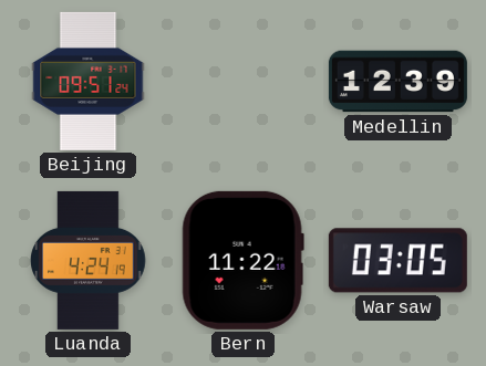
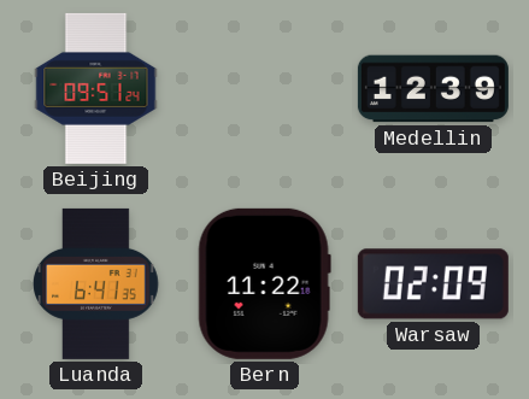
Luanda: 4:24 -> 6:41 (96, 283)
Warsaw: 03:05 -> 02:09 (433, 284)
